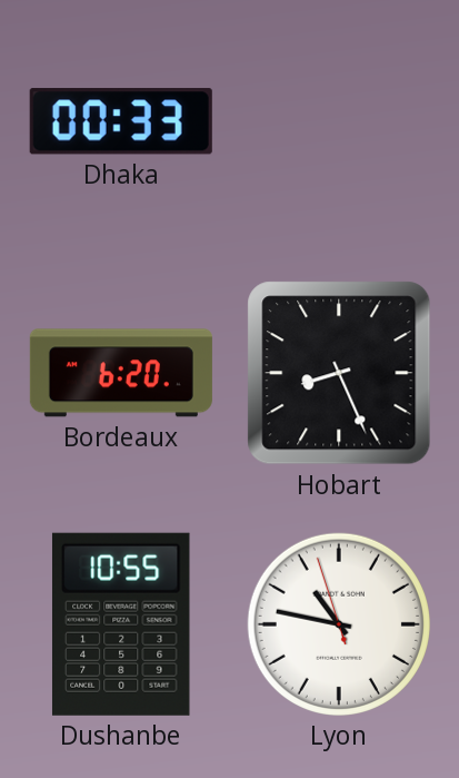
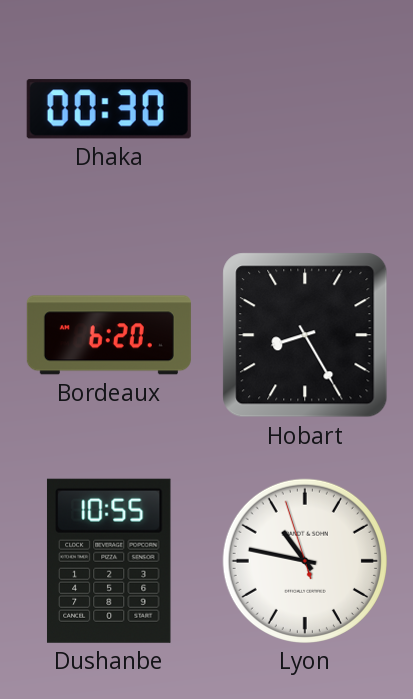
Dhaka: 00:33 -> 00:30 (109, 109)
Hobart: 8:26 -> 8:25 (305, 335)
